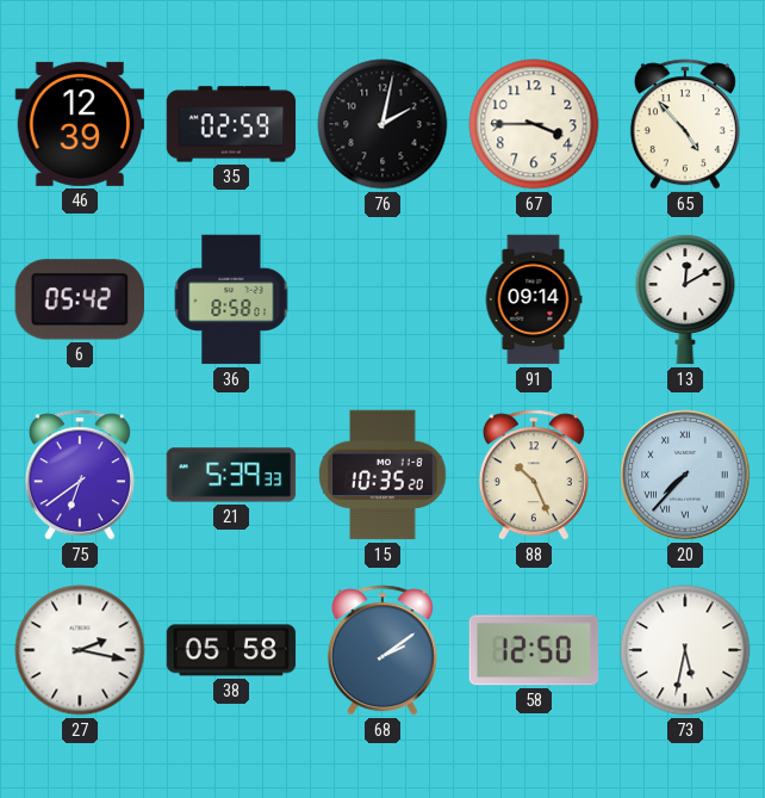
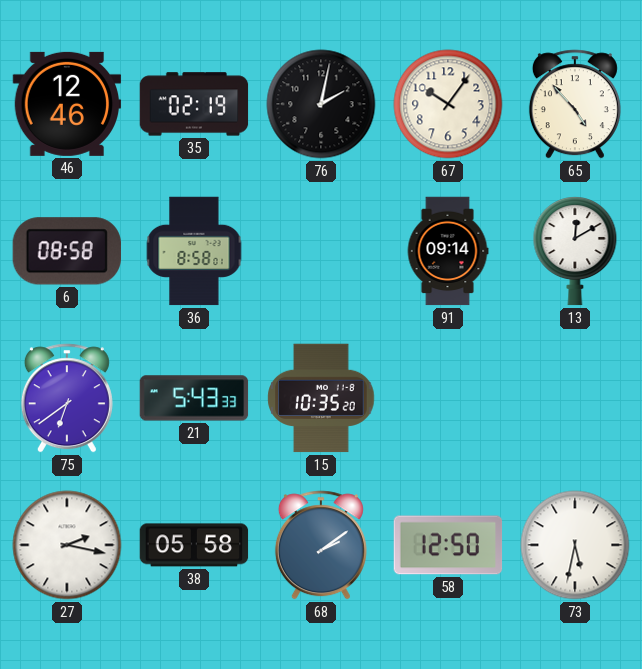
46: 12:39 -> 12:46 (67, 104)
35: 02:59 -> 02:19 (194, 104)
67: 3:45 -> 10:06 (448, 104)
6: 05:42 -> 08:58 (66, 251)
21: 5:39 -> 5:43 (194, 398)
88: 10:26 -> none (534, 475)
20: 7:37 -> none (685, 475)
